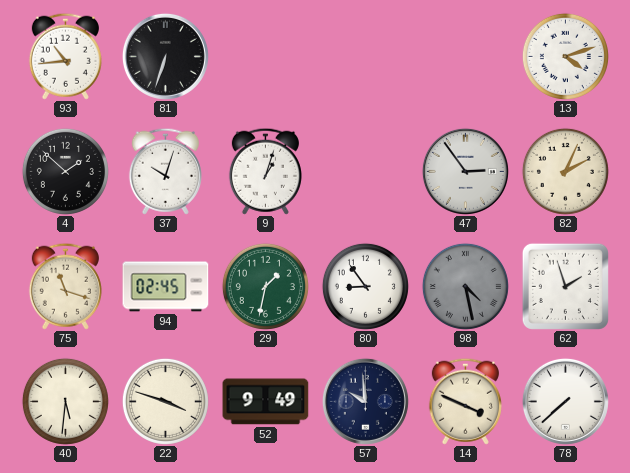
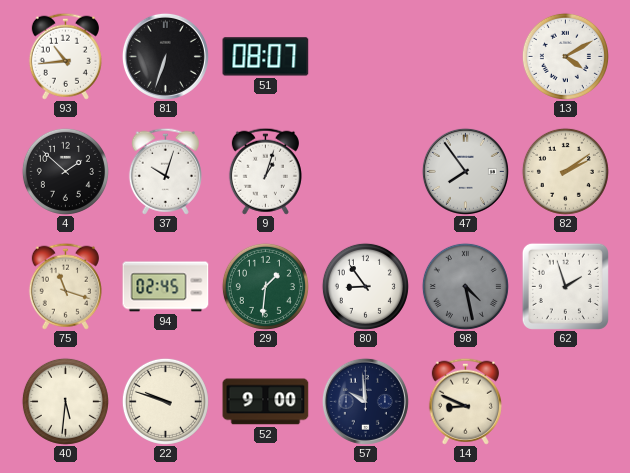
51: none -> 08:07 (266, 57)
13: 4:12 -> 4:10 (565, 56)
47: 2:54 -> 7:54 (465, 171)
82: 2:04 -> 2:09 (565, 171)
29: 1:32 -> 1:31 (265, 286)
22: 3:48 -> 9:48 (165, 401)
52: 9:49 -> 9:00 (266, 402)
14: 3:49 -> 8:49 (465, 401)
78: 7:38 -> none (565, 401)
